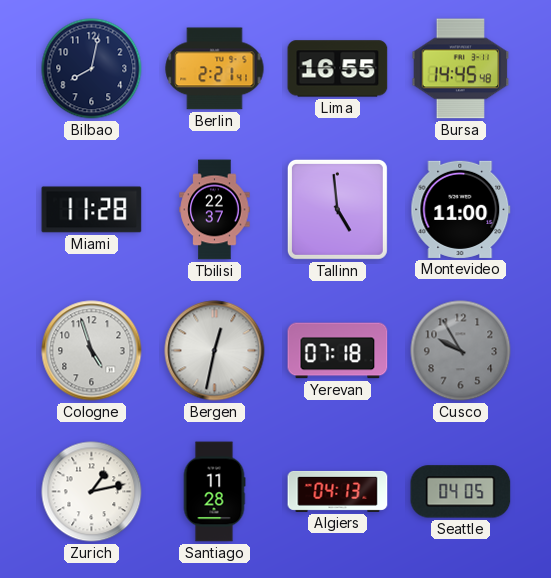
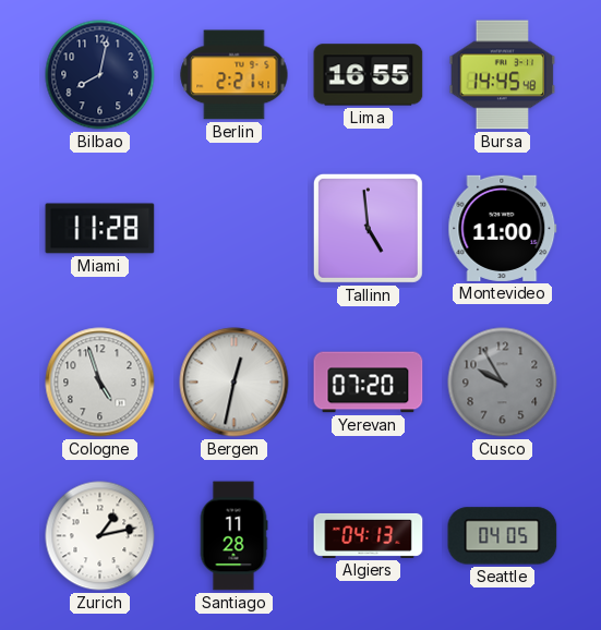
Tbilisi: 22:37 -> none (215, 210)
Yerevan: 07:18 -> 07:20 (369, 383)
